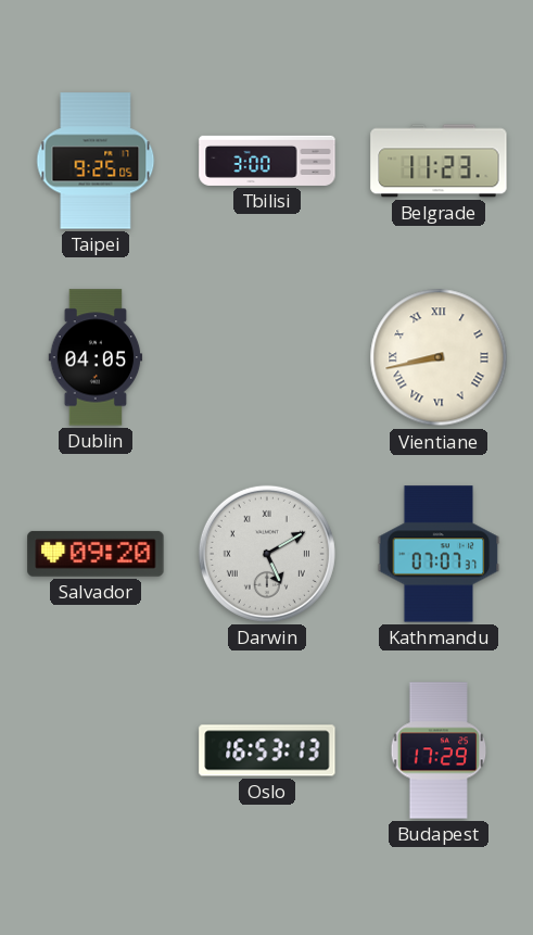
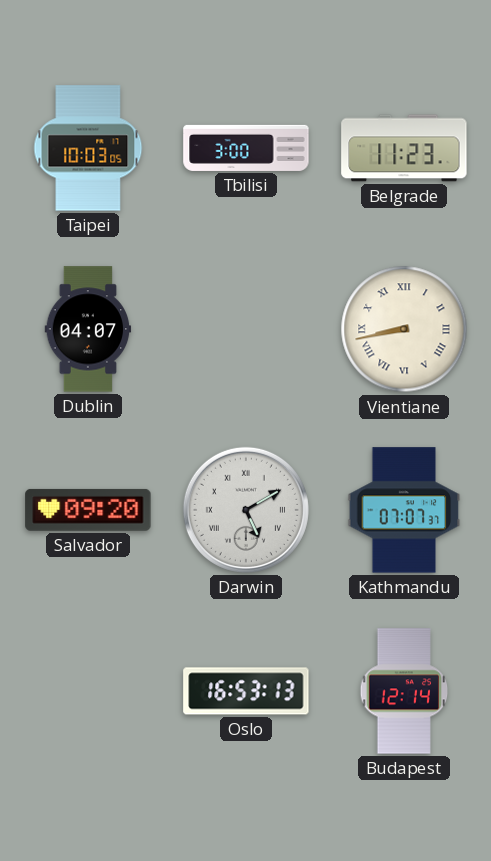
Taipei: 9:25 -> 10:03 (88, 148)
Dublin: 04:05 -> 04:07 (88, 329)
Budapest: 17:29 -> 12:14 (404, 691)
